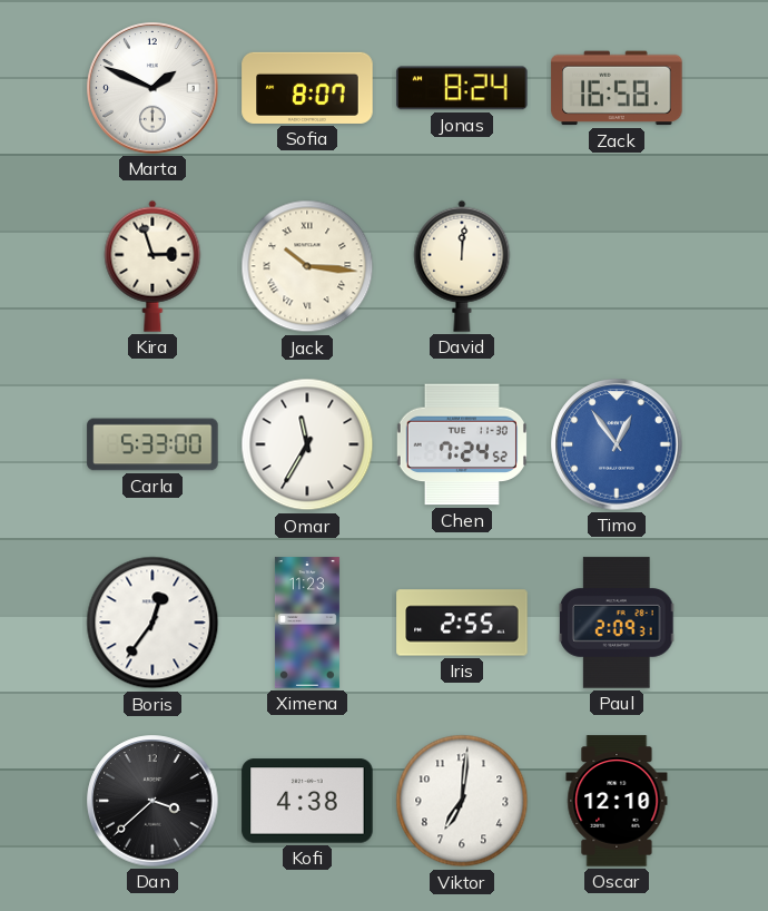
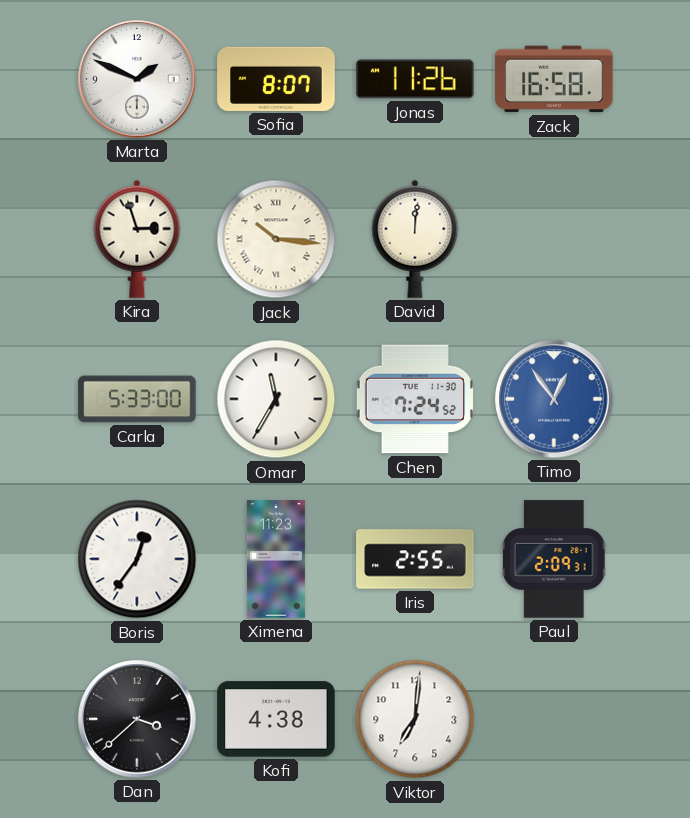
Jonas: 8:24 -> 11:26 (415, 79)
Oscar: 12:10 -> none (617, 801)
